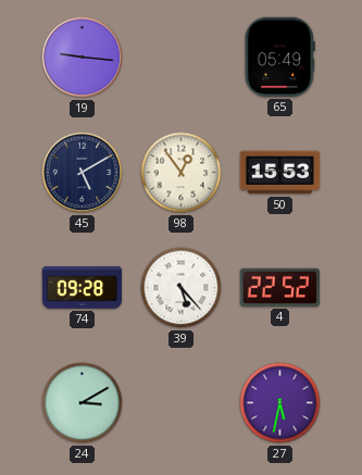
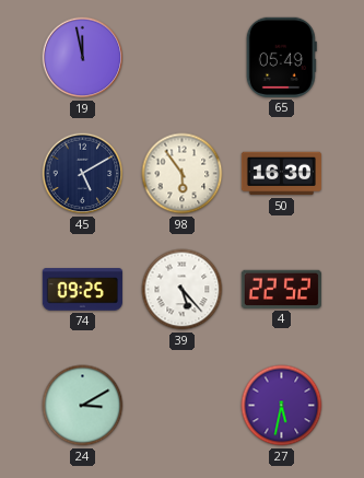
19: 9:16 -> 11:58 (83, 58)
98: 12:54 -> 5:54 (183, 174)
50: 15:53 -> 16:30 (281, 174)
74: 09:28 -> 09:25 (82, 290)
